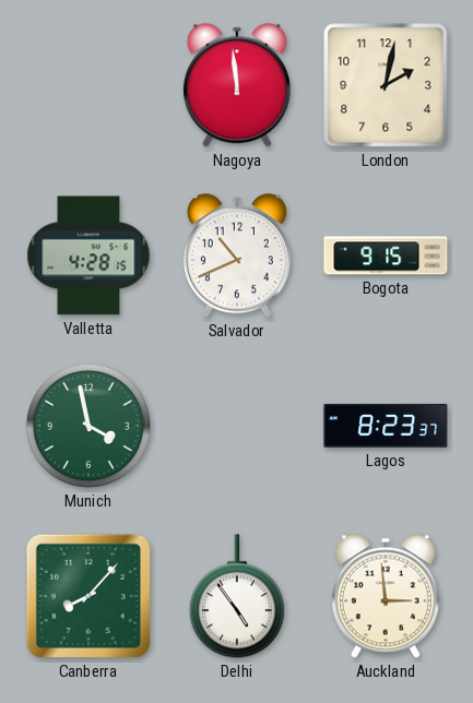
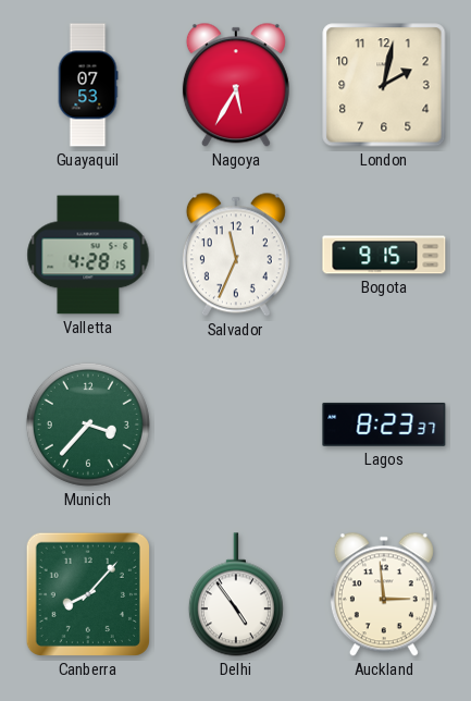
Guayaquil: none -> 07:53 (88, 85)
Nagoya: 11:59 -> 5:35 (236, 85)
Salvador: 10:41 -> 11:34 (236, 255)
Munich: 3:58 -> 3:37 (88, 425)
